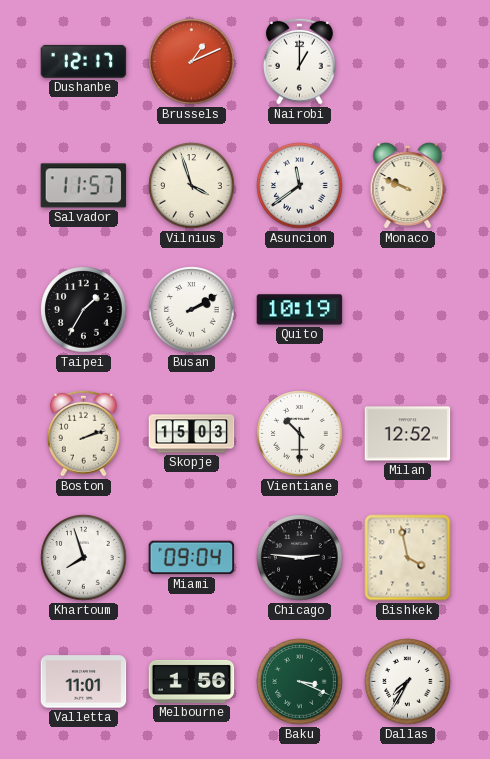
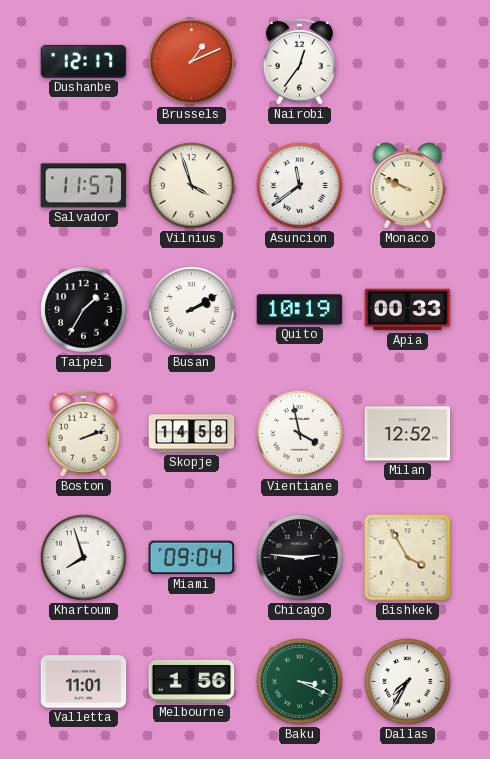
Nairobi: 1:00 -> 12:36 (299, 61)
Apia: none -> 00:33 (408, 310)
Skopje: 15:03 -> 14:58 (192, 434)
Vientiane: 10:30 -> 3:58 (300, 434)
Bishkek: 3:58 -> 3:55 (408, 558)
